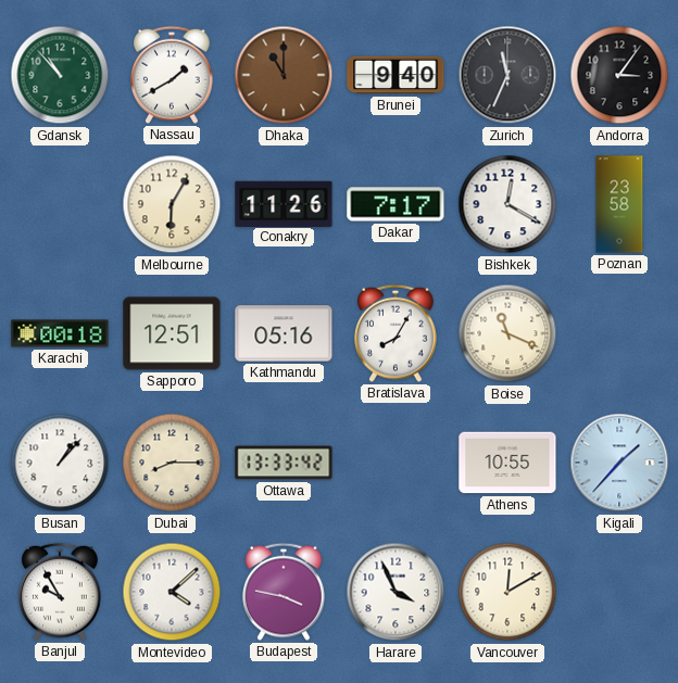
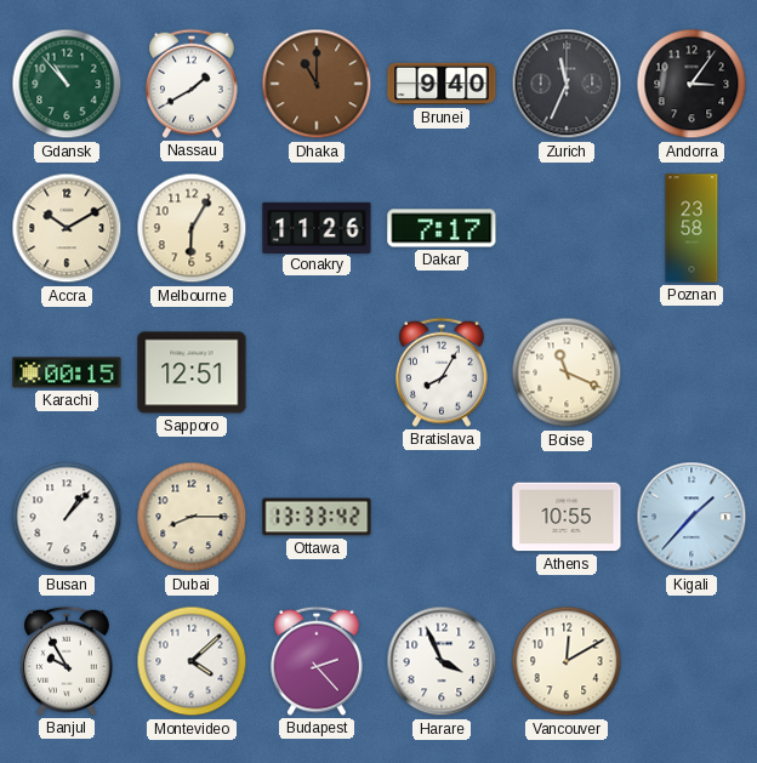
Accra: none -> 10:10 (67, 228)
Bishkek: 12:20 -> none (507, 204)
Karachi: 00:18 -> 00:15 (67, 372)
Kathmandu: 05:16 -> none (284, 333)
Budapest: 3:47 -> 2:23 (318, 661)
